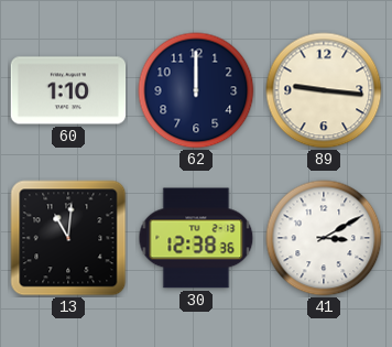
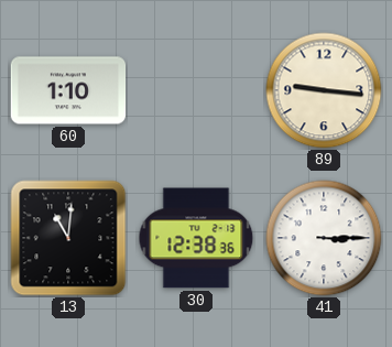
62: 12:00 -> none (196, 90)
41: 3:10 -> 3:15 (324, 238)
